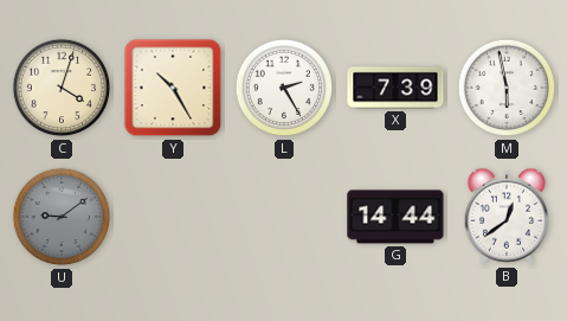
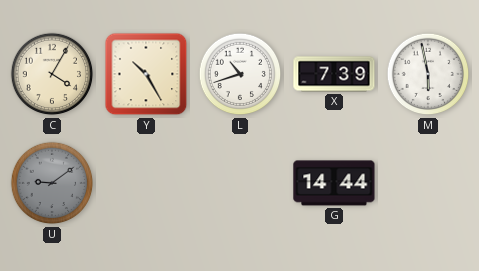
C: 4:03 -> 4:05 (52, 74)
L: 2:25 -> 10:42 (240, 74)
B: 12:39 -> none (505, 217)
